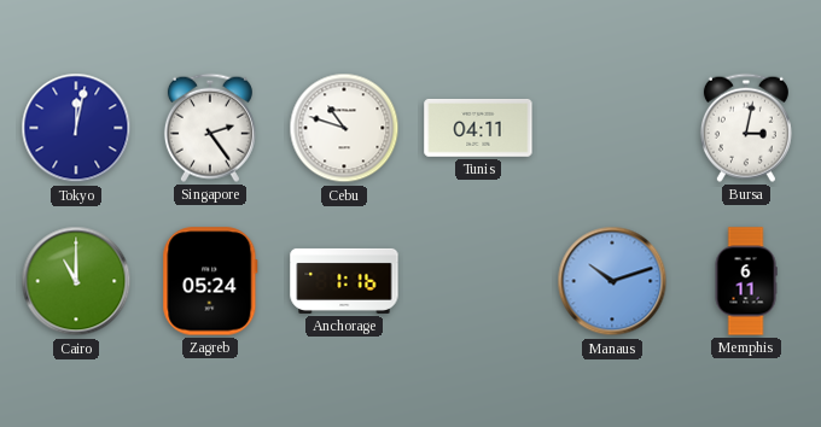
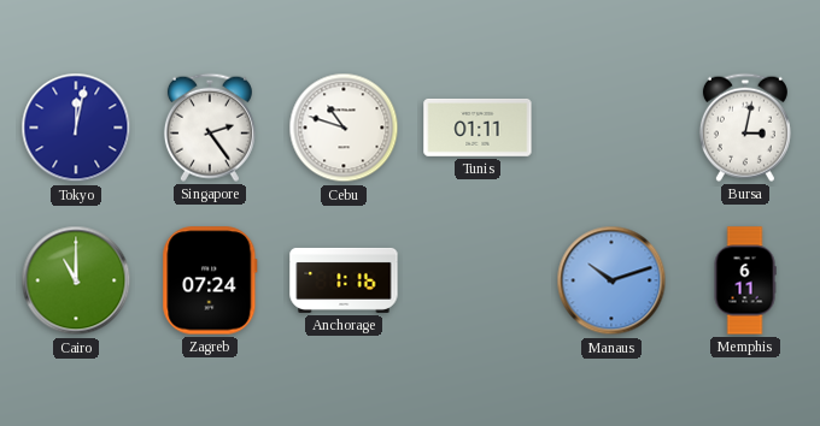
Tunis: 04:11 -> 01:11 (478, 128)
Zagreb: 05:24 -> 07:24 (210, 280)
